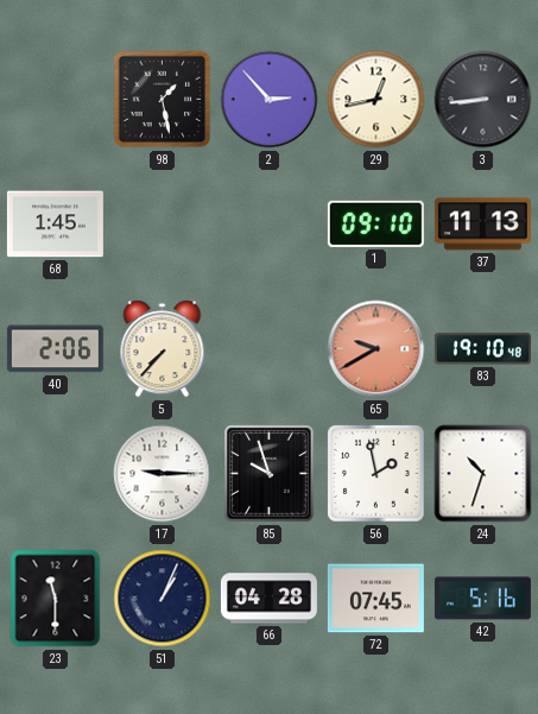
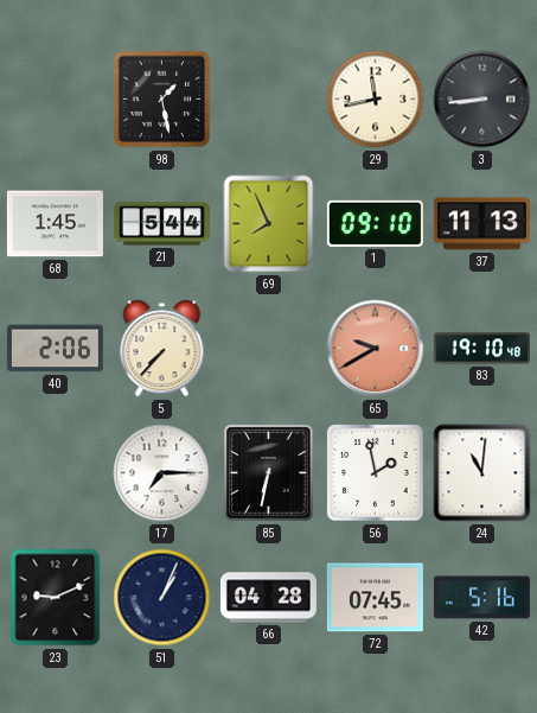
2: 2:53 -> none (270, 100)
29: 12:43 -> 11:43 (376, 100)
21: none -> 5:44 (161, 224)
69: none -> 7:56 (269, 224)
17: 9:15 -> 7:15 (162, 473)
85: 9:57 -> 6:32 (269, 473)
24: 10:33 -> 11:01 (482, 473)
23: 11:30 -> 9:11 (56, 598)
